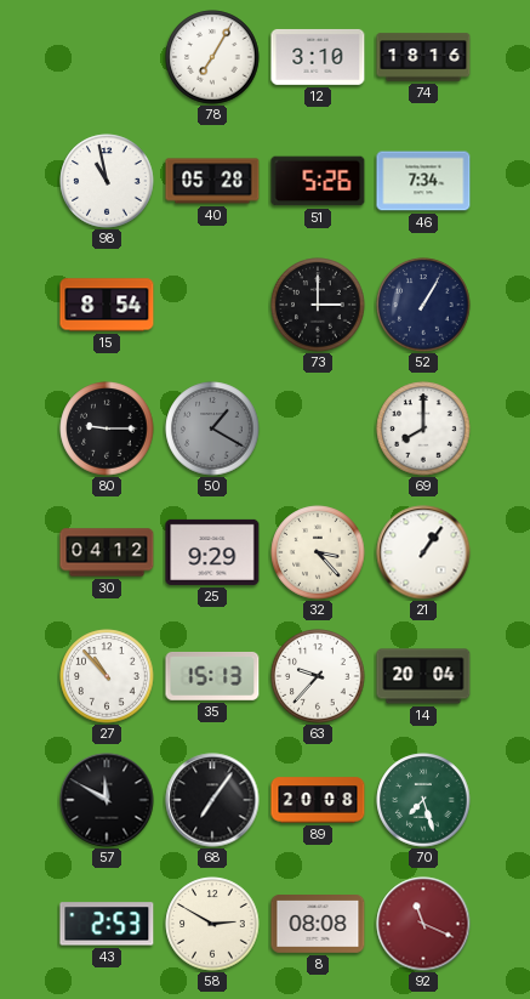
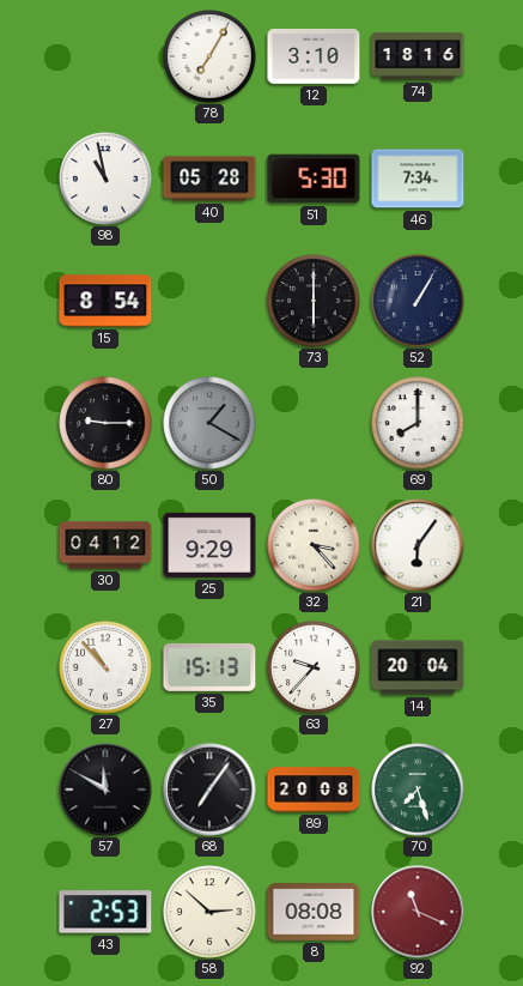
51: 5:26 -> 5:30 (314, 179)
73: 3:00 -> 6:00 (314, 301)
21: 1:06 -> 6:06 (418, 545)
58: 2:50 -> 2:52 (209, 912)
